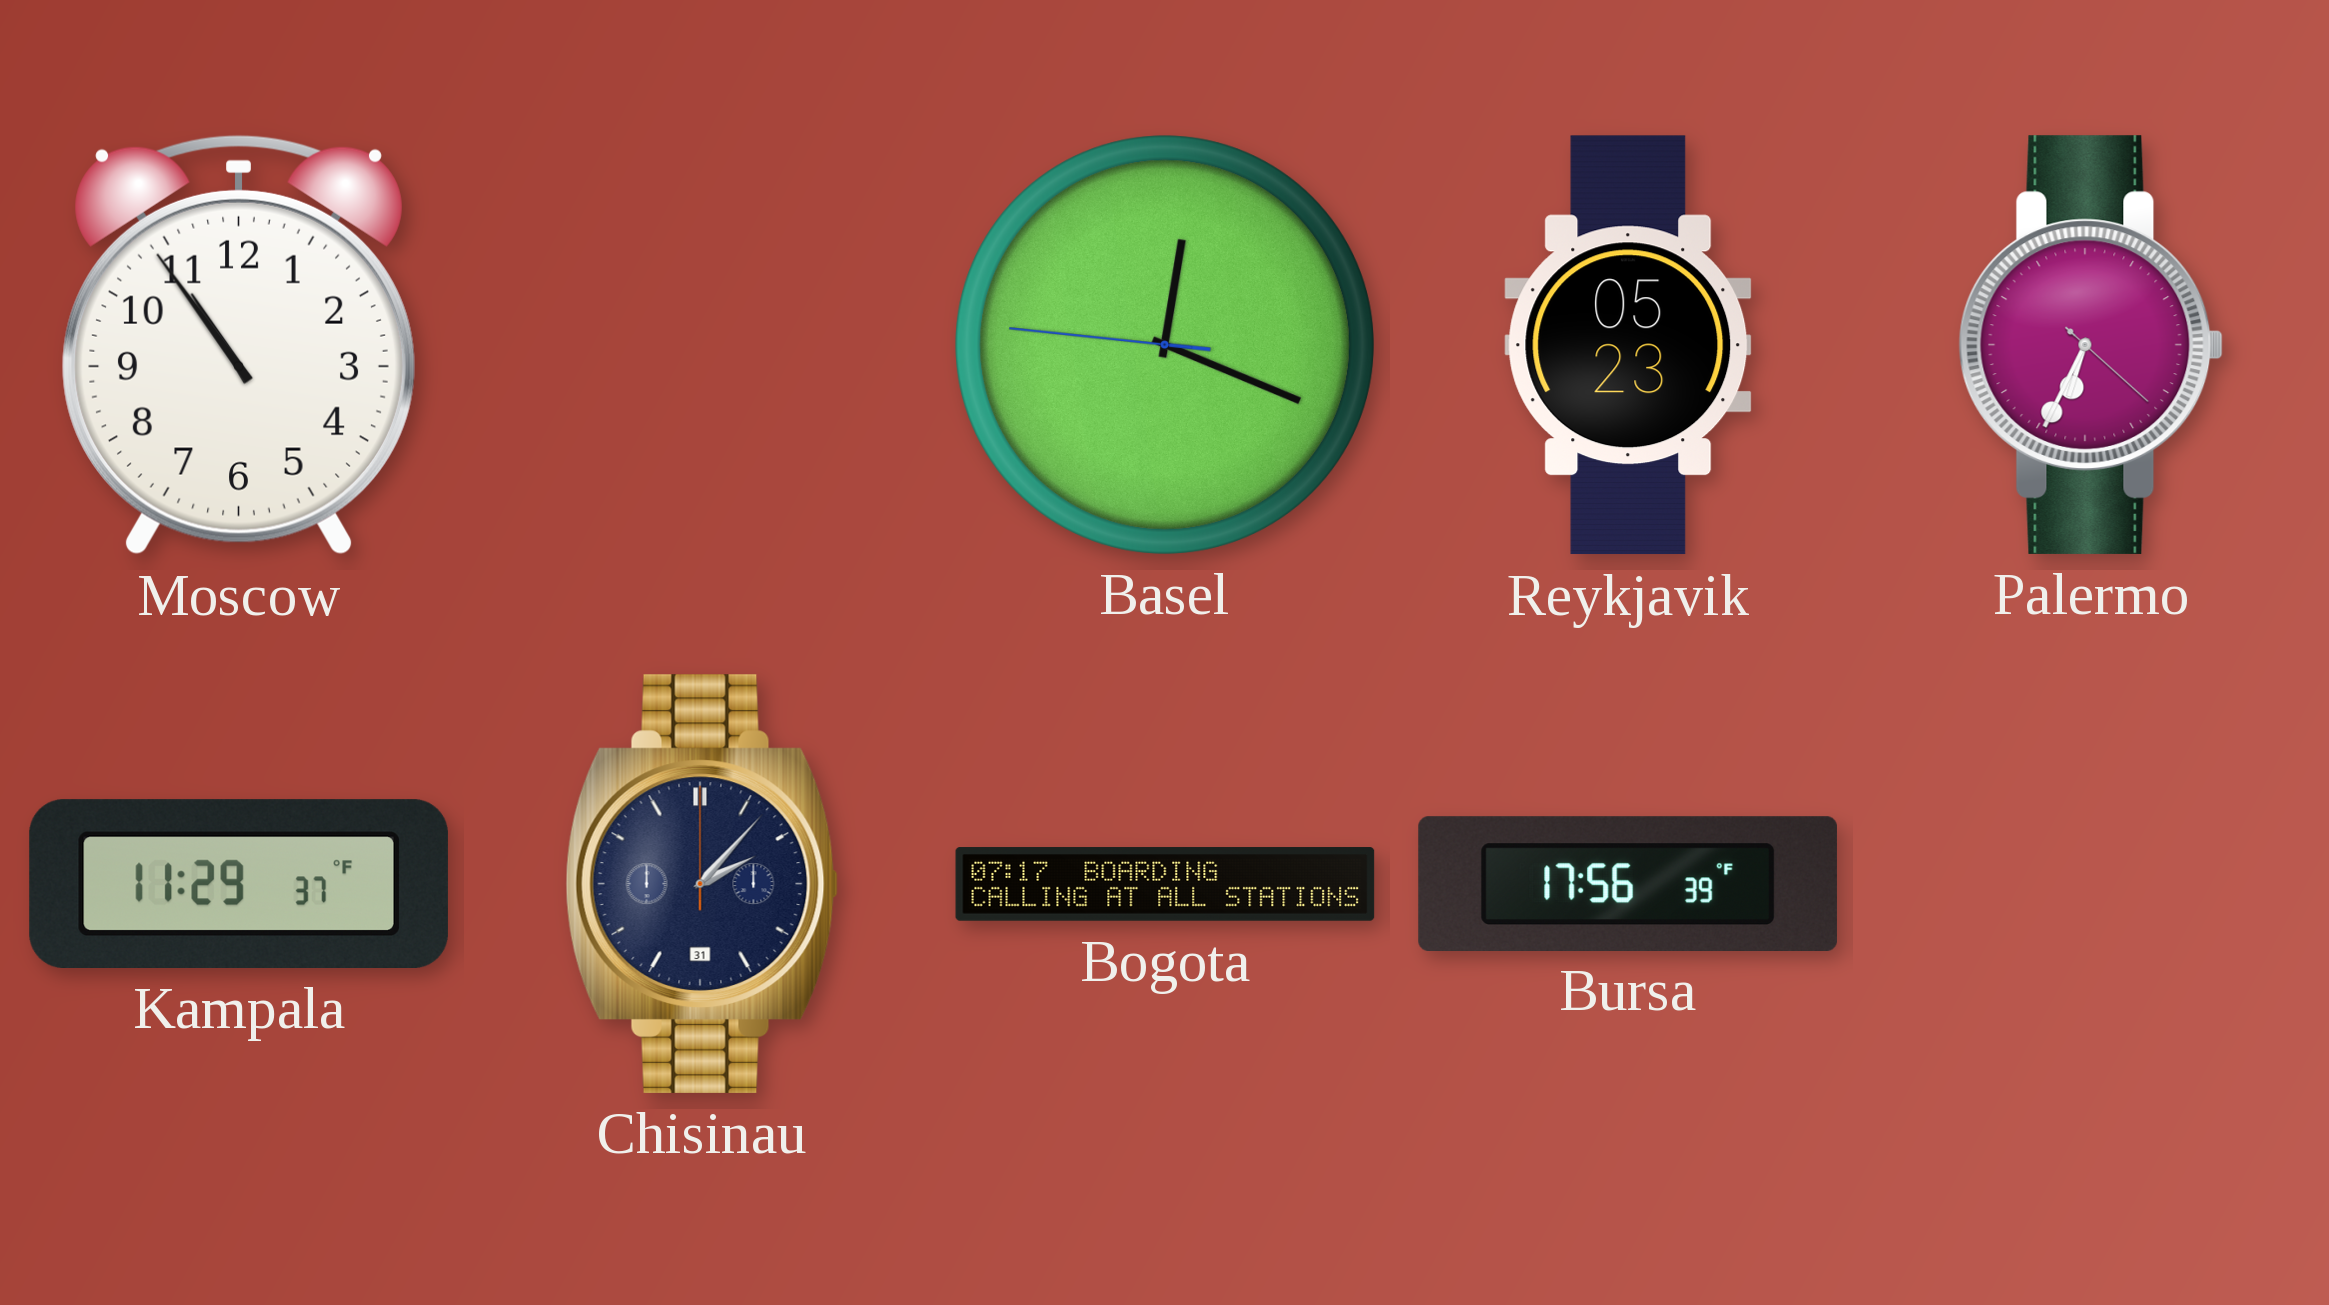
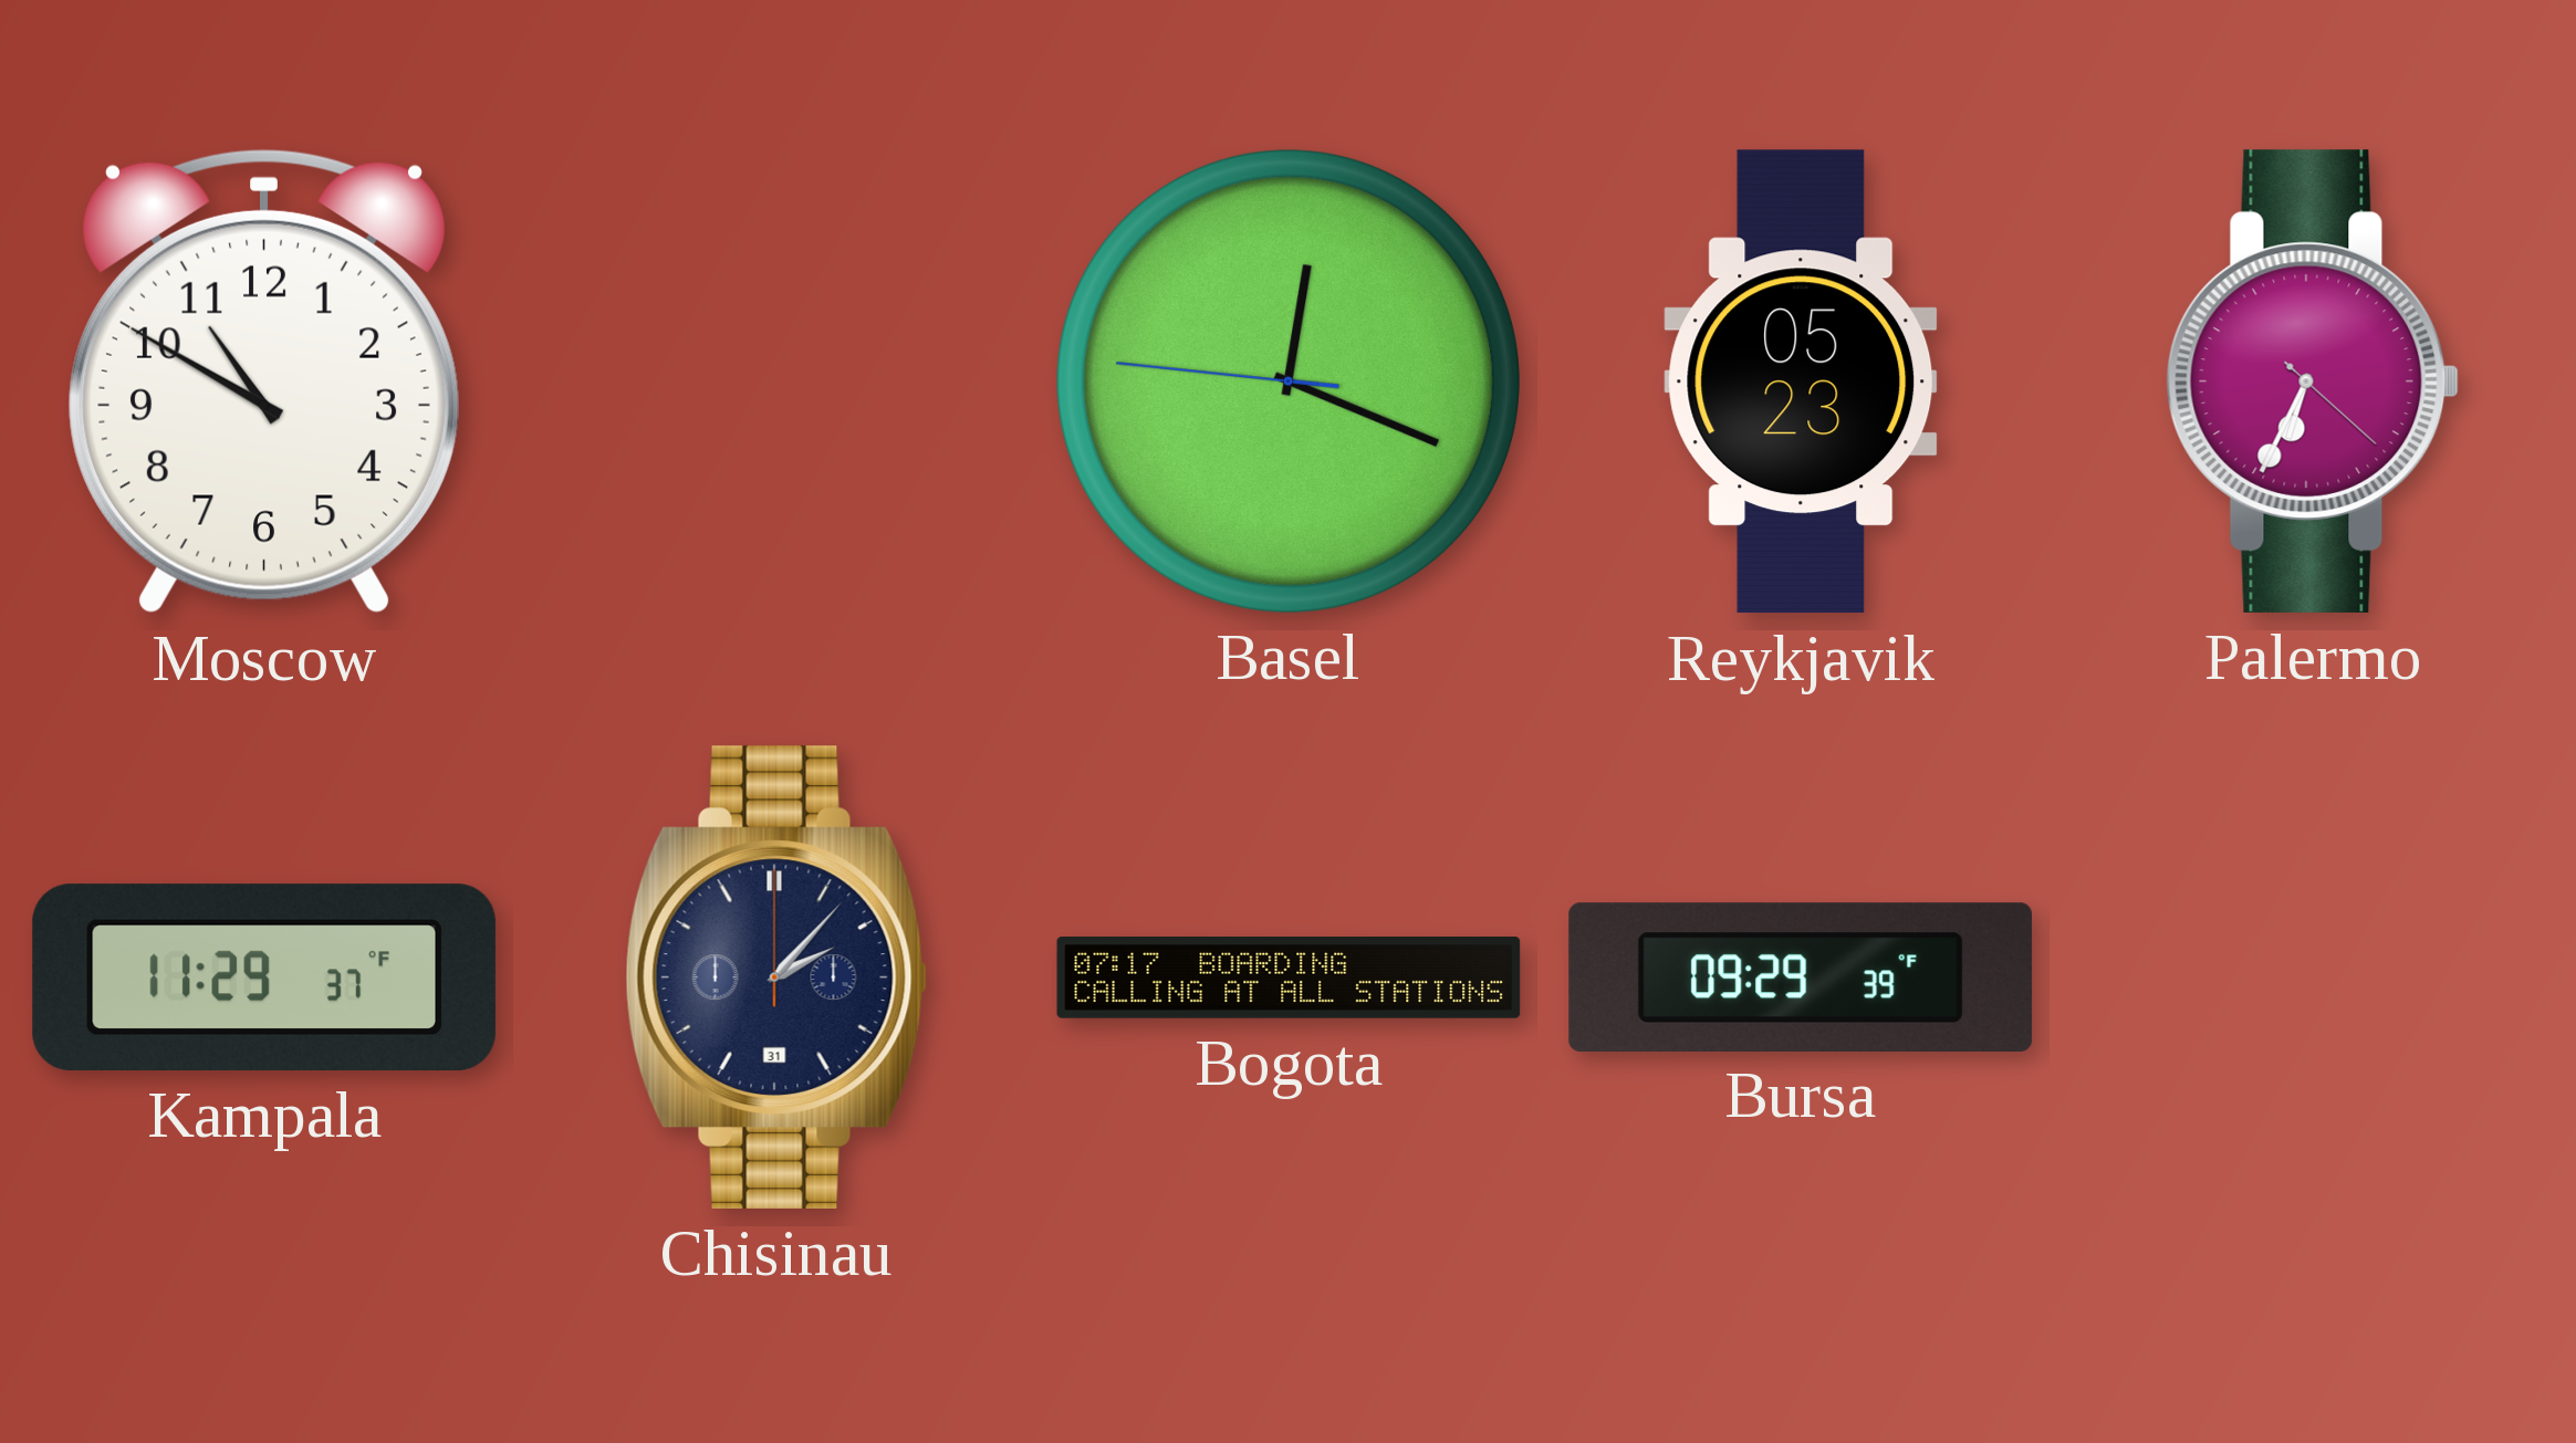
Moscow: 10:54 -> 10:50 (264, 381)
Bursa: 17:56 -> 09:29 (1801, 976)
